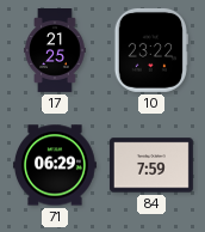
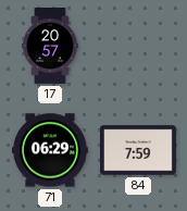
17: 21:25 -> 20:57 (50, 47)
10: 23:22 -> none (151, 50)
